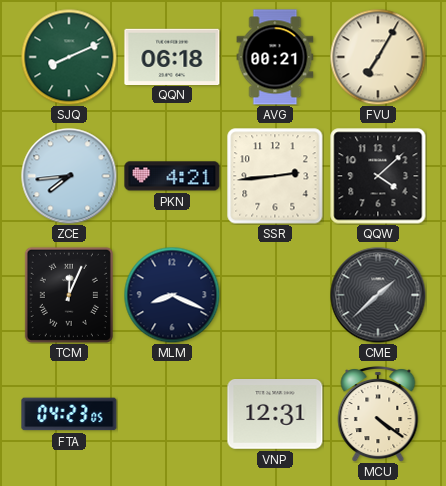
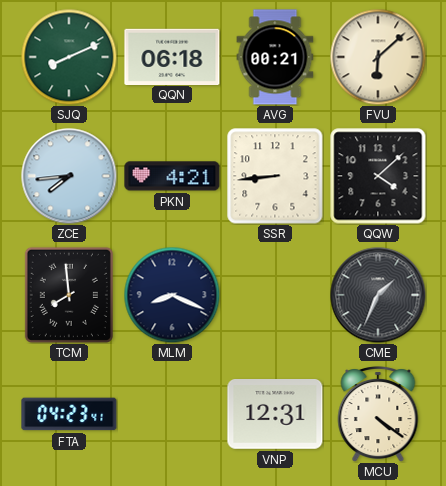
FVU: 7:05 -> 6:08 (378, 57)
SSR: 2:44 -> 8:44 (275, 176)
TCM: 12:04 -> 7:59 (69, 295)
CME: 1:38 -> 1:34 (378, 295)
FTA: 04:23:05 -> 04:23:41 (69, 414)
